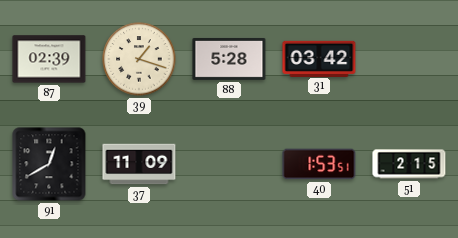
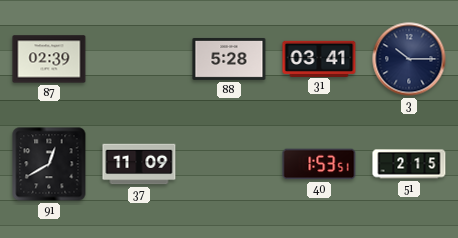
39: 1:18 -> none (139, 59)
31: 03:42 -> 03:41 (319, 58)
3: none -> 10:15 (409, 59)
